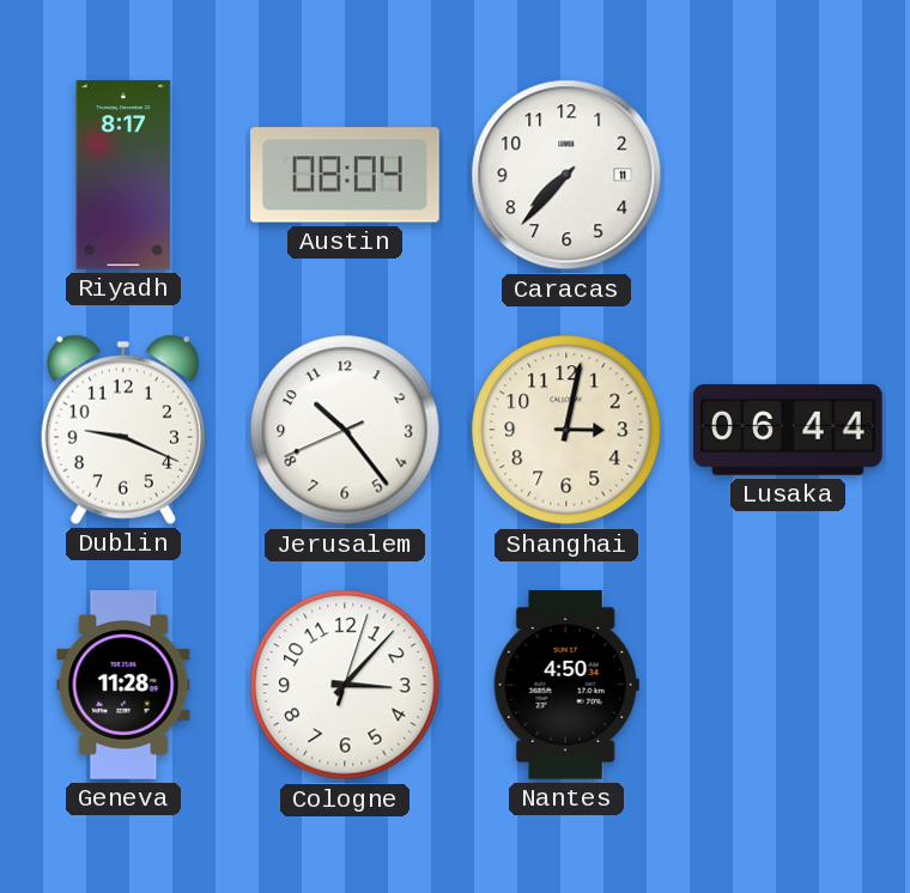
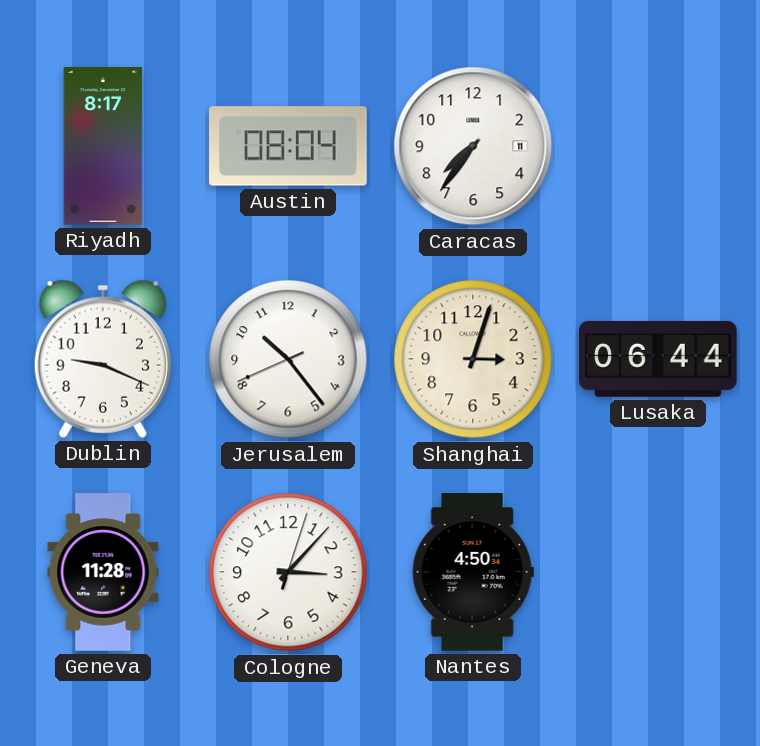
Caracas: 7:37 -> 7:36 (473, 146)
Shanghai: 3:02 -> 3:03 (473, 359)
